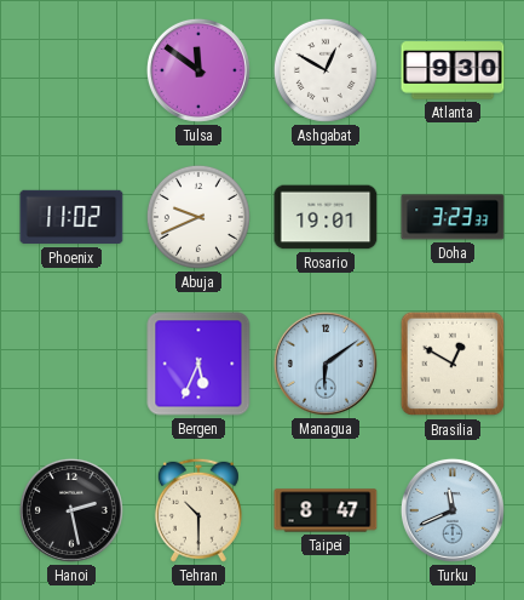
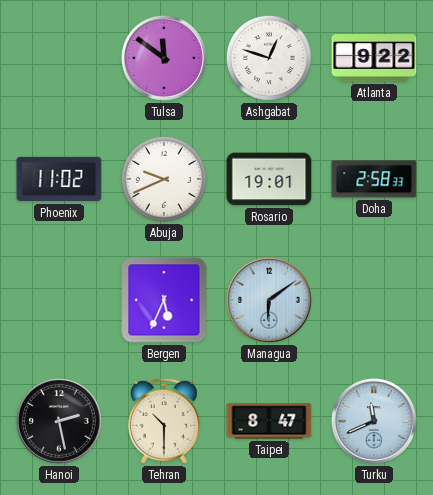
Ashgabat: 12:50 -> 12:48 (269, 58)
Atlanta: 9:30 -> 9:22 (374, 58)
Doha: 3:23 -> 2:58 (374, 179)
Brasilia: 12:50 -> none (453, 364)
